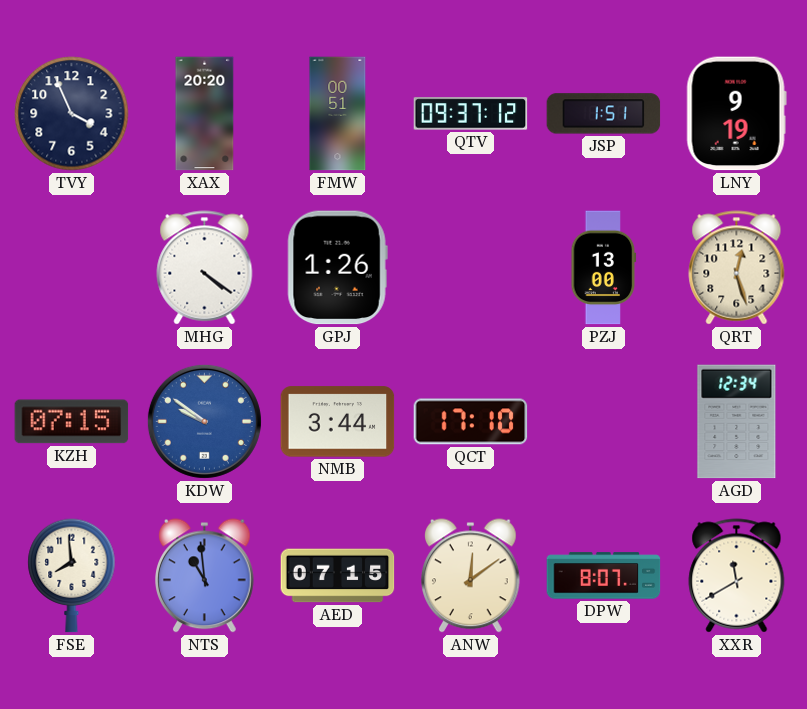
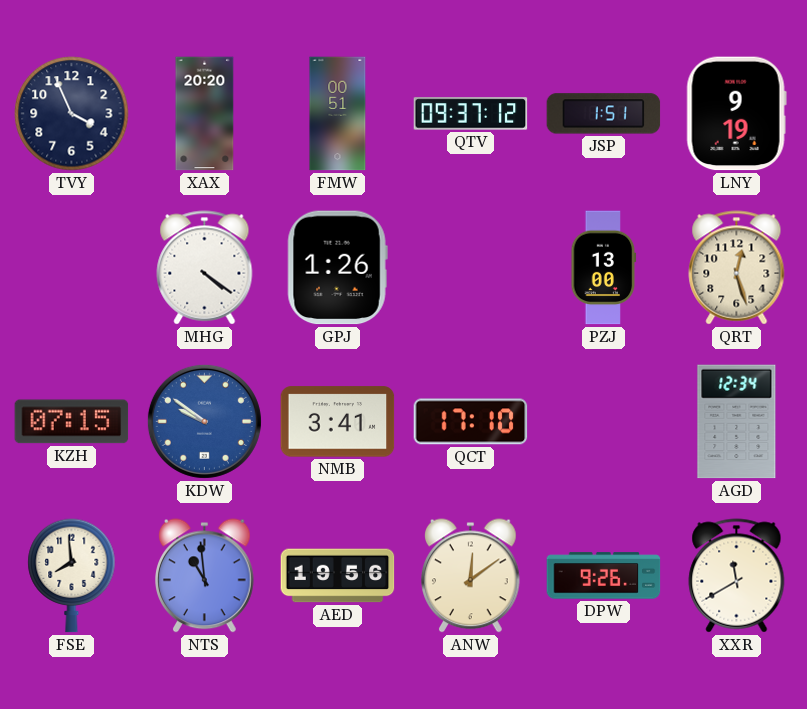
NMB: 3:44 -> 3:41 (338, 422)
AED: 07:15 -> 19:56 (338, 576)
DPW: 8:07 -> 9:26 (604, 576)
